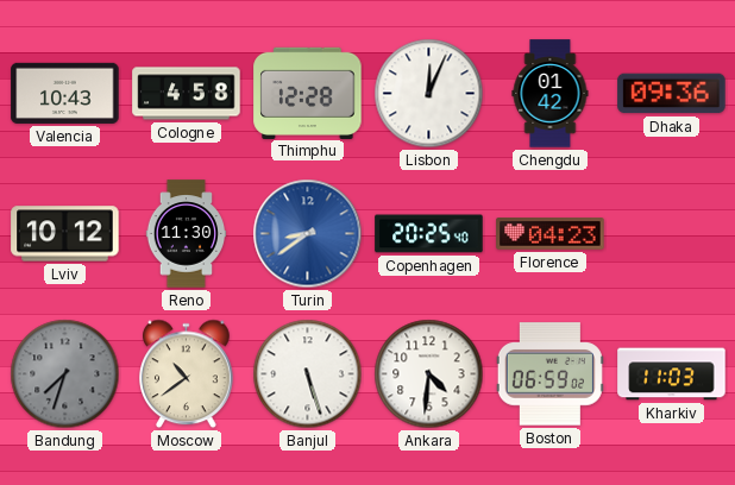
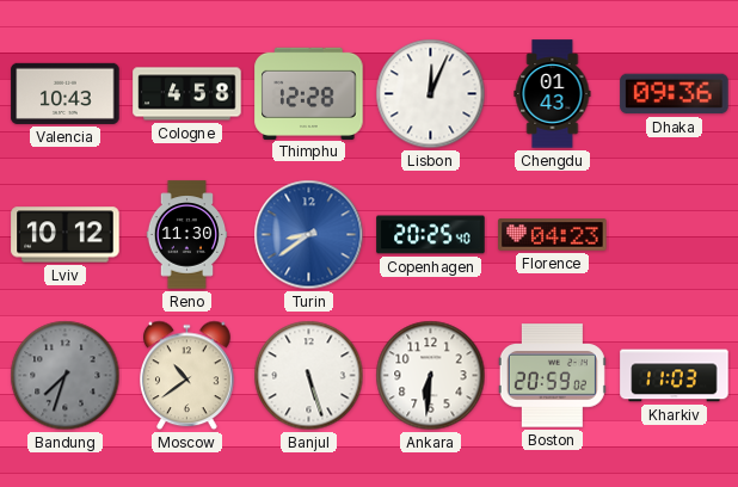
Chengdu: 01:42 -> 01:43 (553, 94)
Ankara: 4:31 -> 6:31 (431, 376)
Boston: 06:59 -> 20:59 (552, 376)
